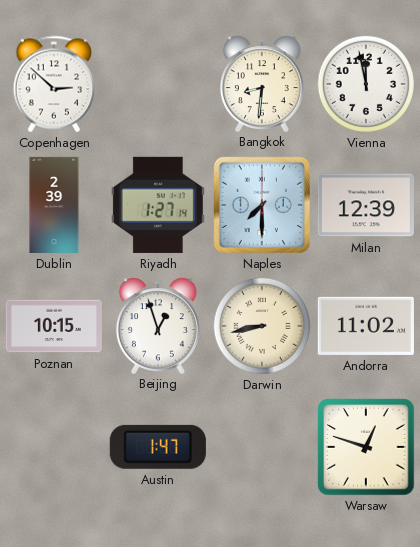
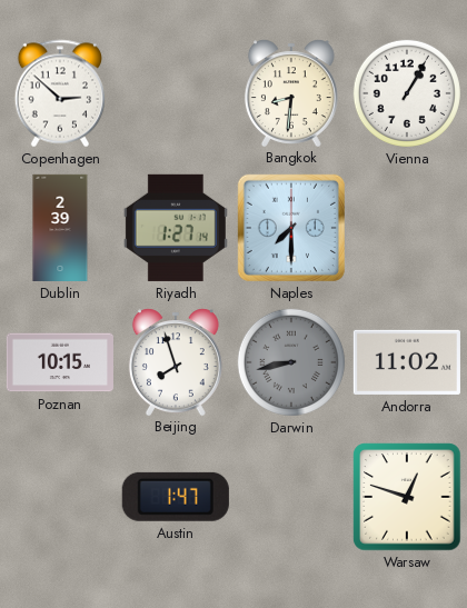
Vienna: 11:58 -> 1:05 (407, 93)
Milan: 12:39 -> none (366, 205)
Beijing: 12:57 -> 7:57 (176, 361)
Darwin dial: cream -> grey (291, 362)
